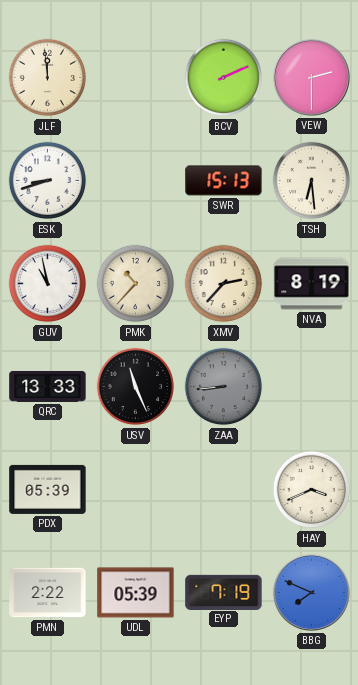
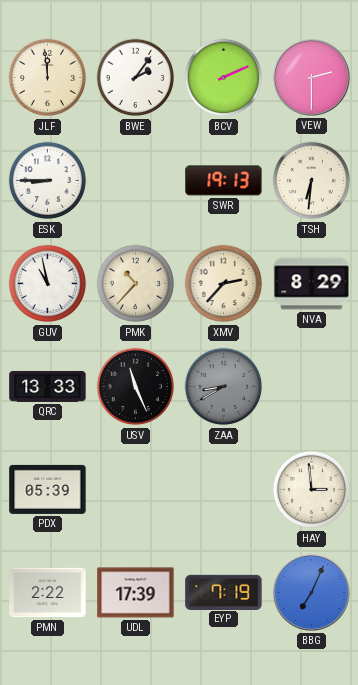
BWE: none -> 2:06 (136, 78)
ESK: 8:42 -> 8:45 (48, 181)
SWR: 15:13 -> 19:13 (224, 181)
TSH: 6:29 -> 6:31 (312, 181)
NVA: 8:19 -> 8:29 (312, 284)
ZAA: 8:44 -> 8:40 (224, 387)
HAY: 3:41 -> 2:59 (312, 490)
UDL: 05:39 -> 17:39 (136, 593)
BBG: 7:49 -> 7:04 (311, 592)
